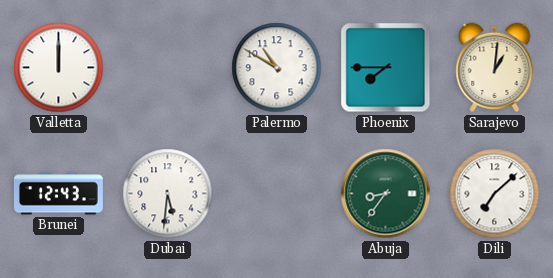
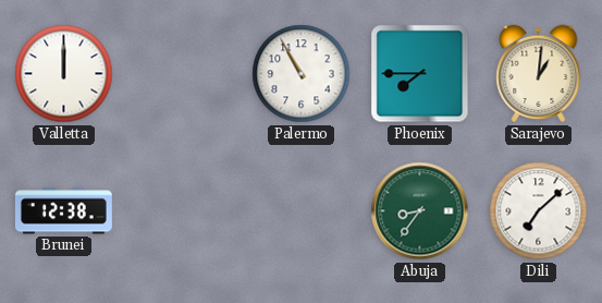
Palermo: 10:50 -> 10:55 (302, 74)
Brunei: 12:43 -> 12:38 (63, 211)
Dubai: 5:31 -> none (168, 194)
